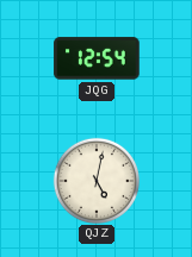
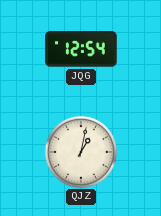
QJZ: 5:02 -> 1:02 (80, 151)
